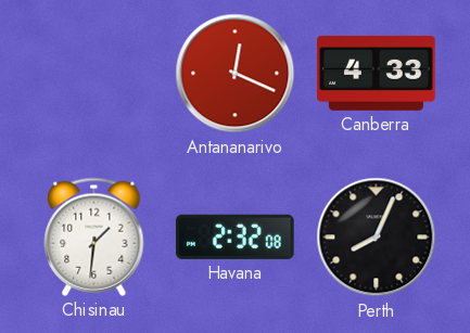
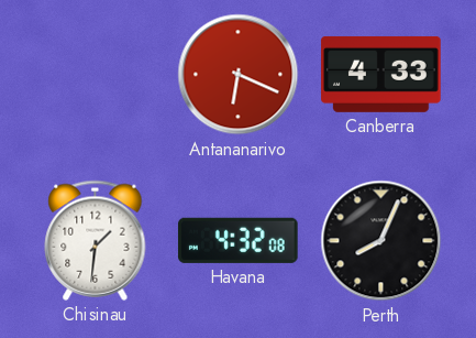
Antananarivo: 12:19 -> 6:19 (239, 75)
Havana: 2:32 -> 4:32 (237, 240)
